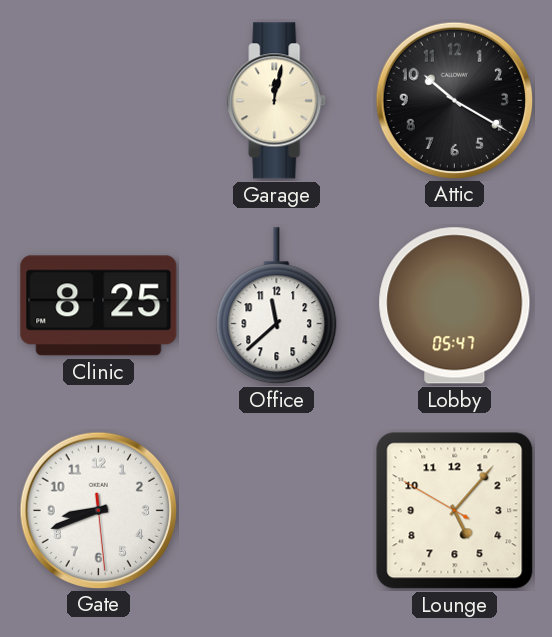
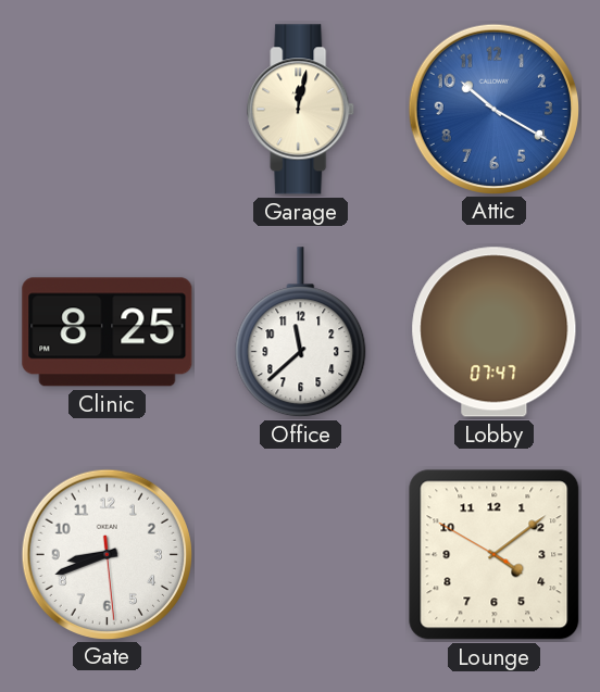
Attic dial: black -> blue (493, 109)
Lobby: 05:47 -> 07:47 (495, 332)
Lounge: 5:06 -> 4:08 (495, 555)
